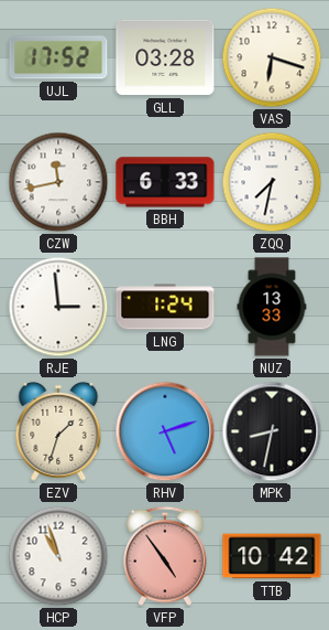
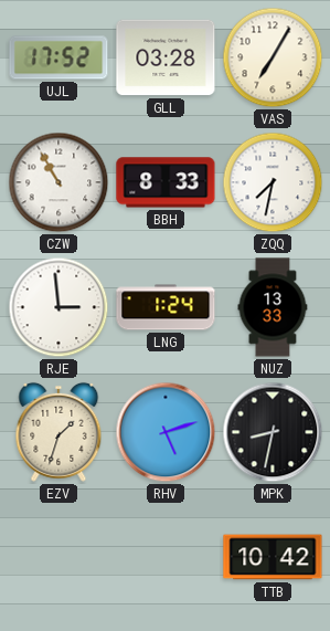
VAS: 6:18 -> 7:05 (273, 57)
CZW: 11:43 -> 10:55 (58, 182)
BBH: 6:33 -> 8:33 (166, 182)
HCP: 10:57 -> none (58, 556)
VFP: 4:54 -> none (165, 556)
